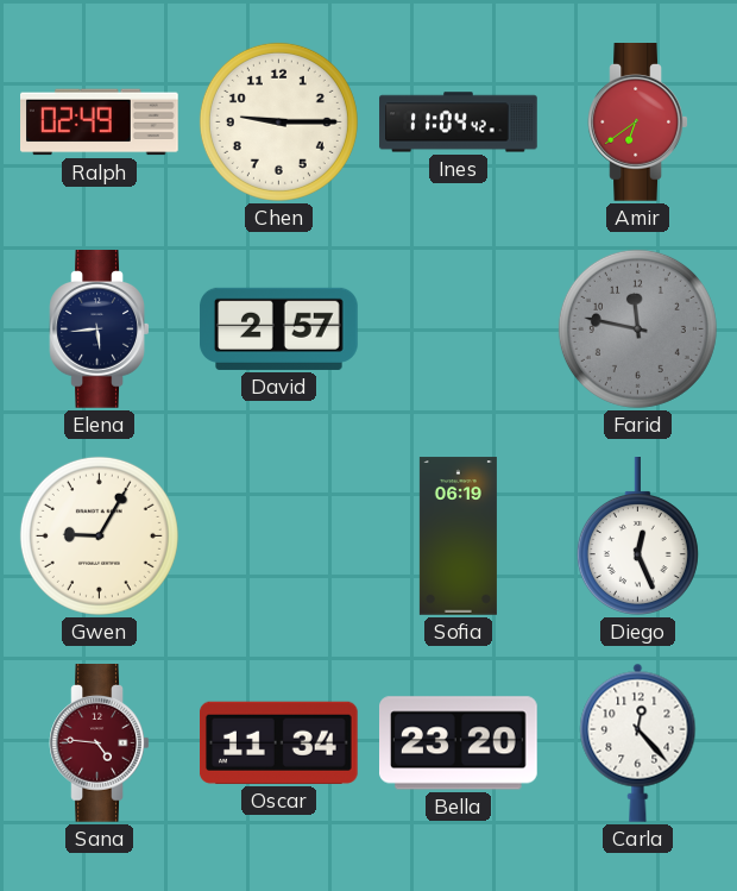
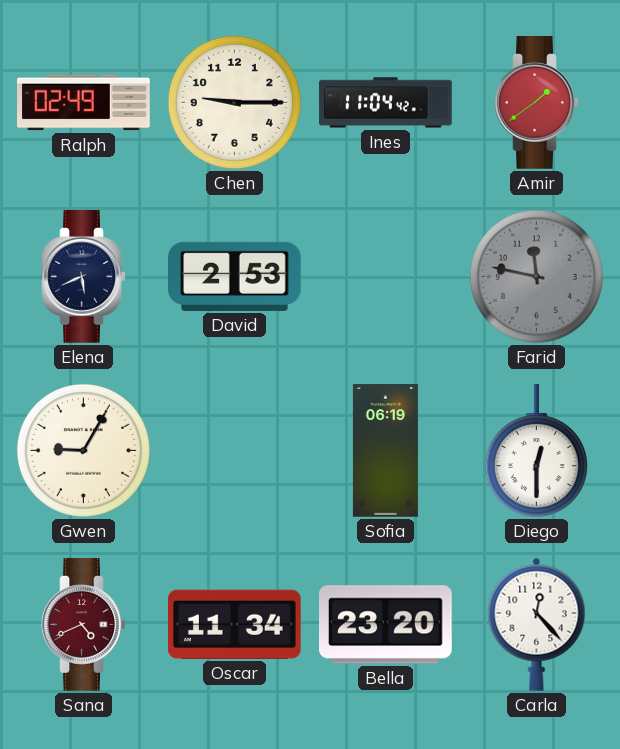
Amir: 6:39 -> 1:39 (537, 103)
Elena: 5:44 -> 5:41 (84, 277)
David: 2:57 -> 2:53 (235, 276)
Diego: 12:26 -> 12:30 (536, 451)
Sana: 4:46 -> 4:41 (84, 625)
